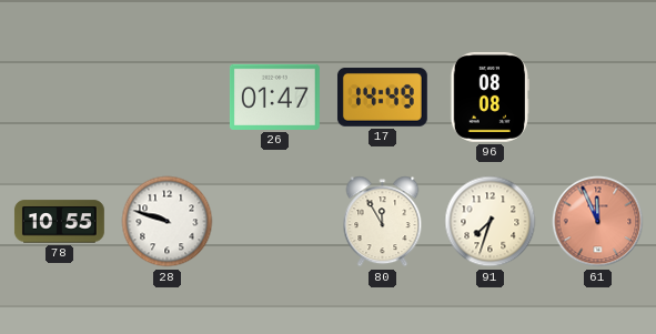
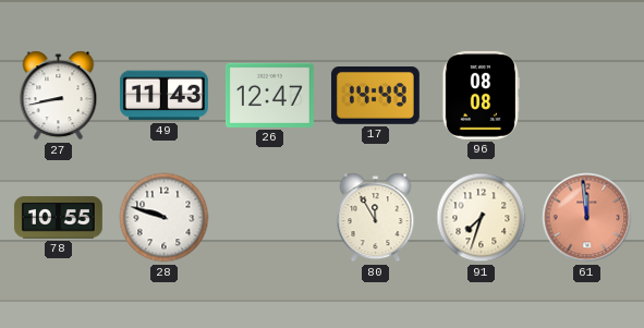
27: none -> 8:43 (59, 96)
49: none -> 11:43 (165, 96)
26: 01:47 -> 12:47 (269, 95)
61: 11:56 -> 11:59 (587, 218)
